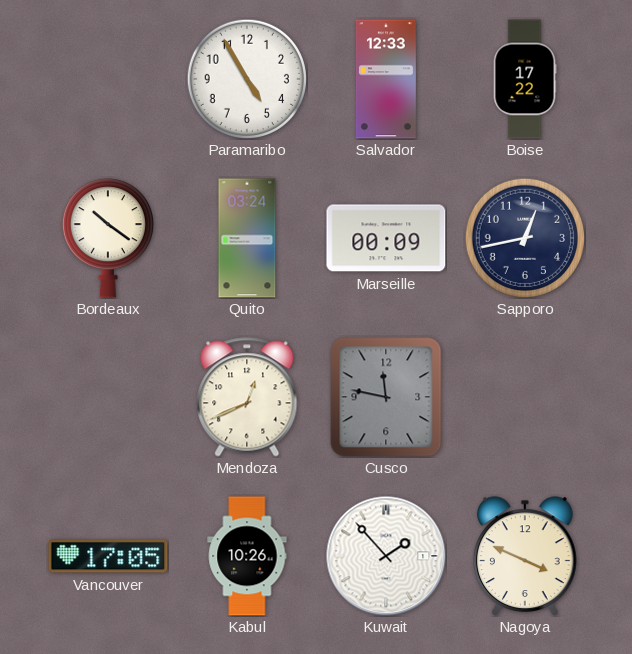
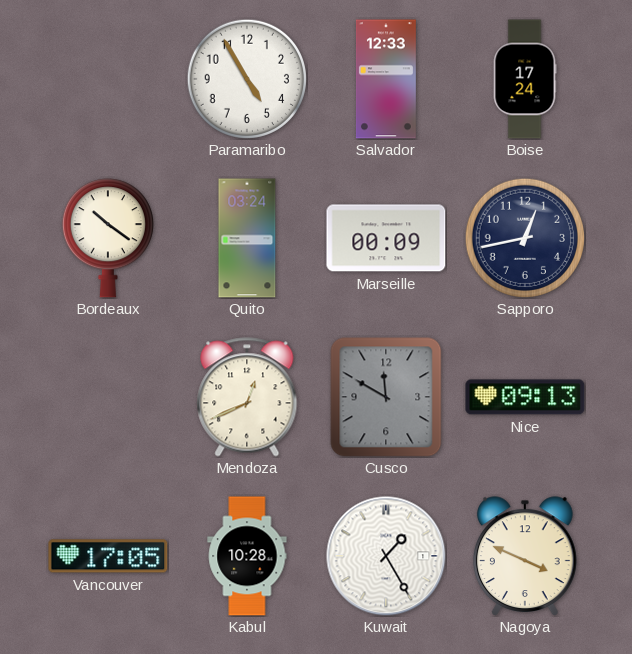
Boise: 17:22 -> 17:24 (525, 79)
Cusco: 11:47 -> 11:50 (386, 397)
Nice: none -> 09:13 (525, 397)
Kabul: 10:26 -> 10:28 (247, 556)
Kuwait: 1:53 -> 1:25 (386, 556)
